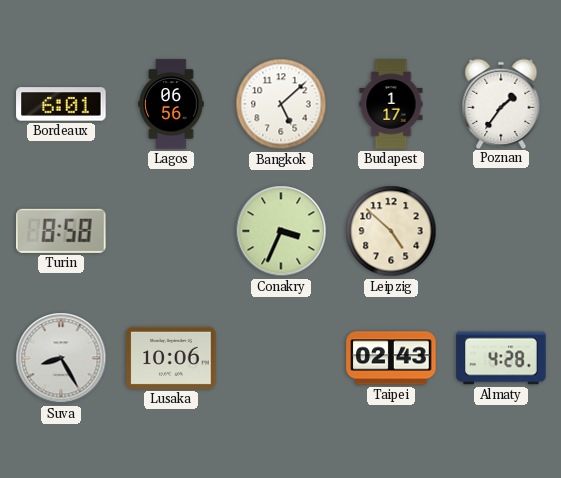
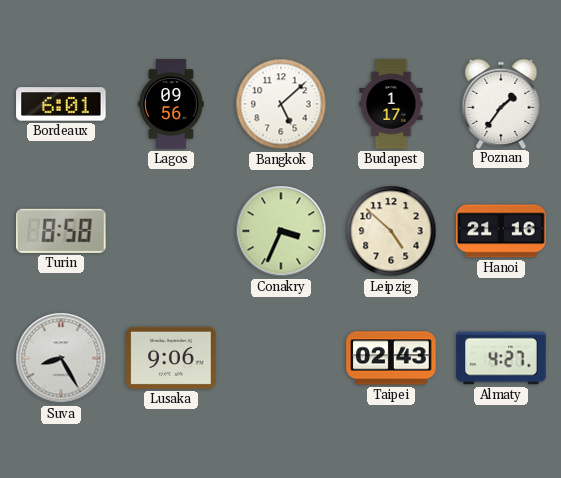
Lagos: 06:56 -> 09:56 (171, 104)
Hanoi: none -> 21:16 (501, 231)
Lusaka: 10:06 -> 9:06 (171, 358)
Almaty: 4:28 -> 4:27 (501, 358)
